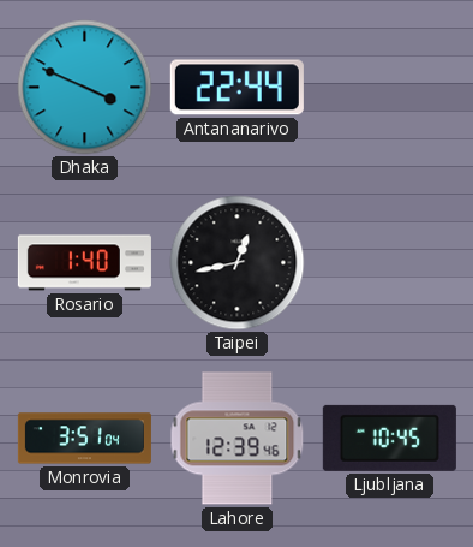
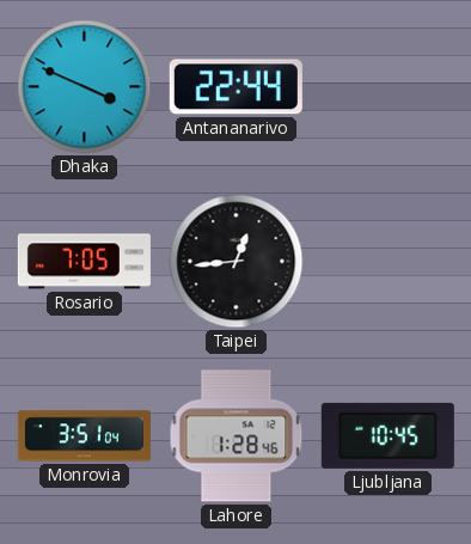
Rosario: 1:40 -> 7:05 (84, 262)
Taipei: 12:43 -> 12:44 (237, 262)
Lahore: 12:39 -> 1:28 (237, 436)
